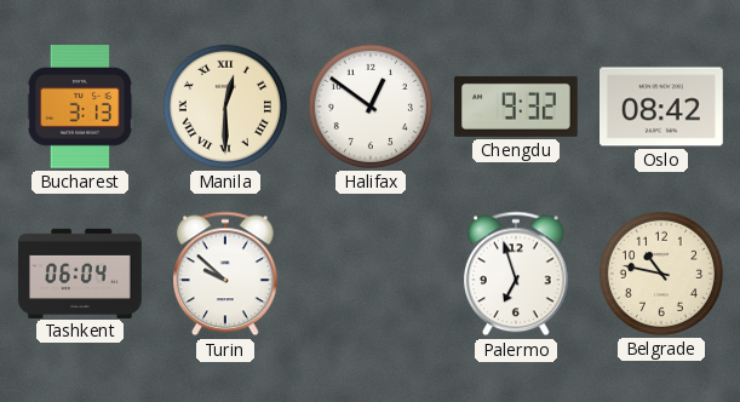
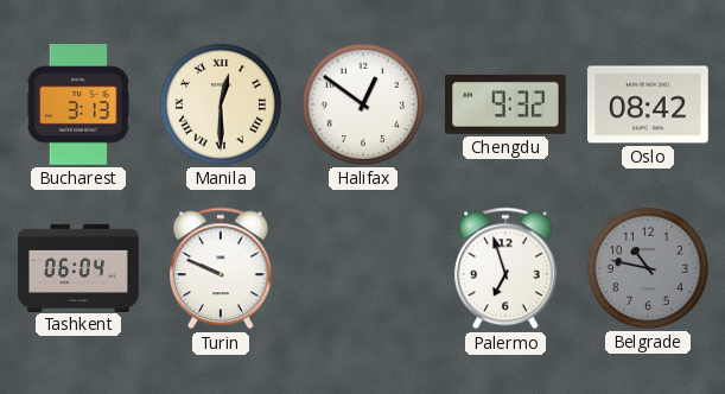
Turin: 9:52 -> 9:49 (222, 268)
Belgrade dial: cream -> grey (648, 268)
